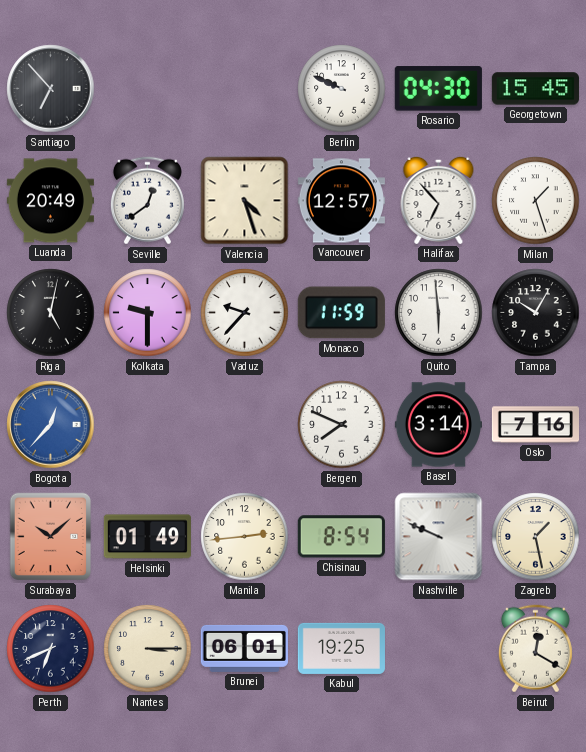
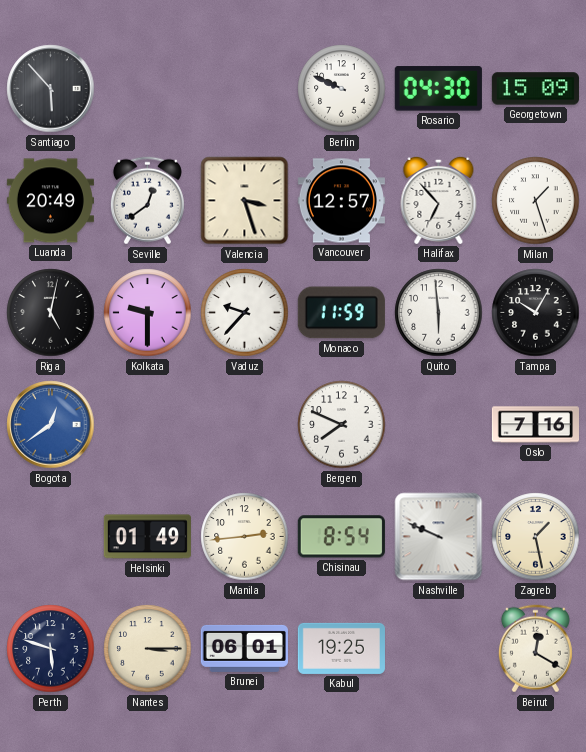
Santiago: 6:53 -> 5:53 (51, 89)
Georgetown: 15:45 -> 15:09 (535, 89)
Valencia: 4:27 -> 3:27 (245, 201)
Bogota: 12:37 -> 12:39 (51, 425)
Basel: 3:14 -> none (438, 425)
Surabaya: 10:08 -> none (51, 537)
Perth: 6:41 -> 5:48 (51, 649)
